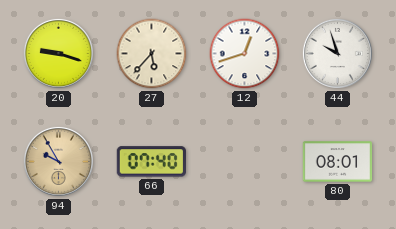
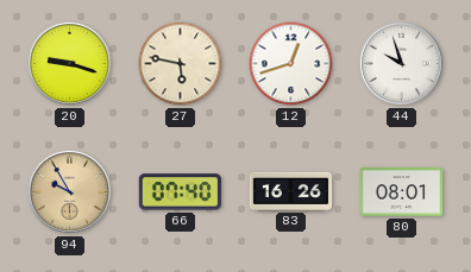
27: 5:37 -> 5:47 (181, 64)
83: none -> 16:26 (291, 191)
